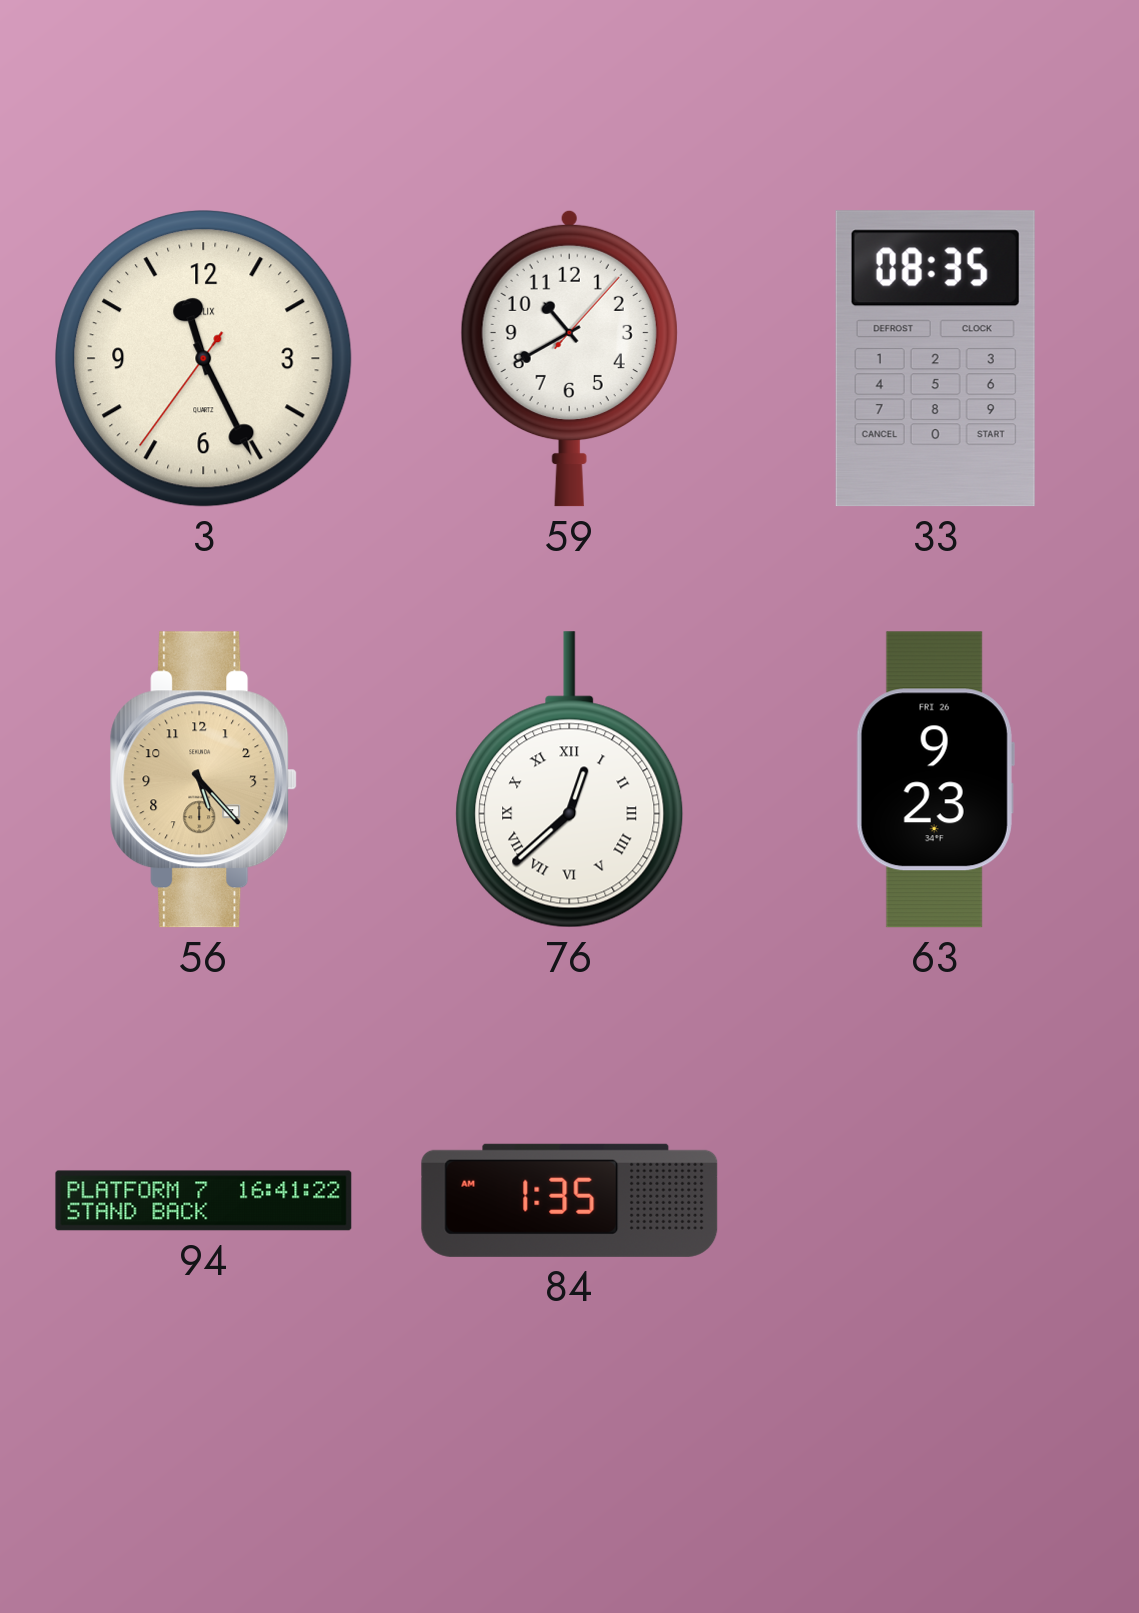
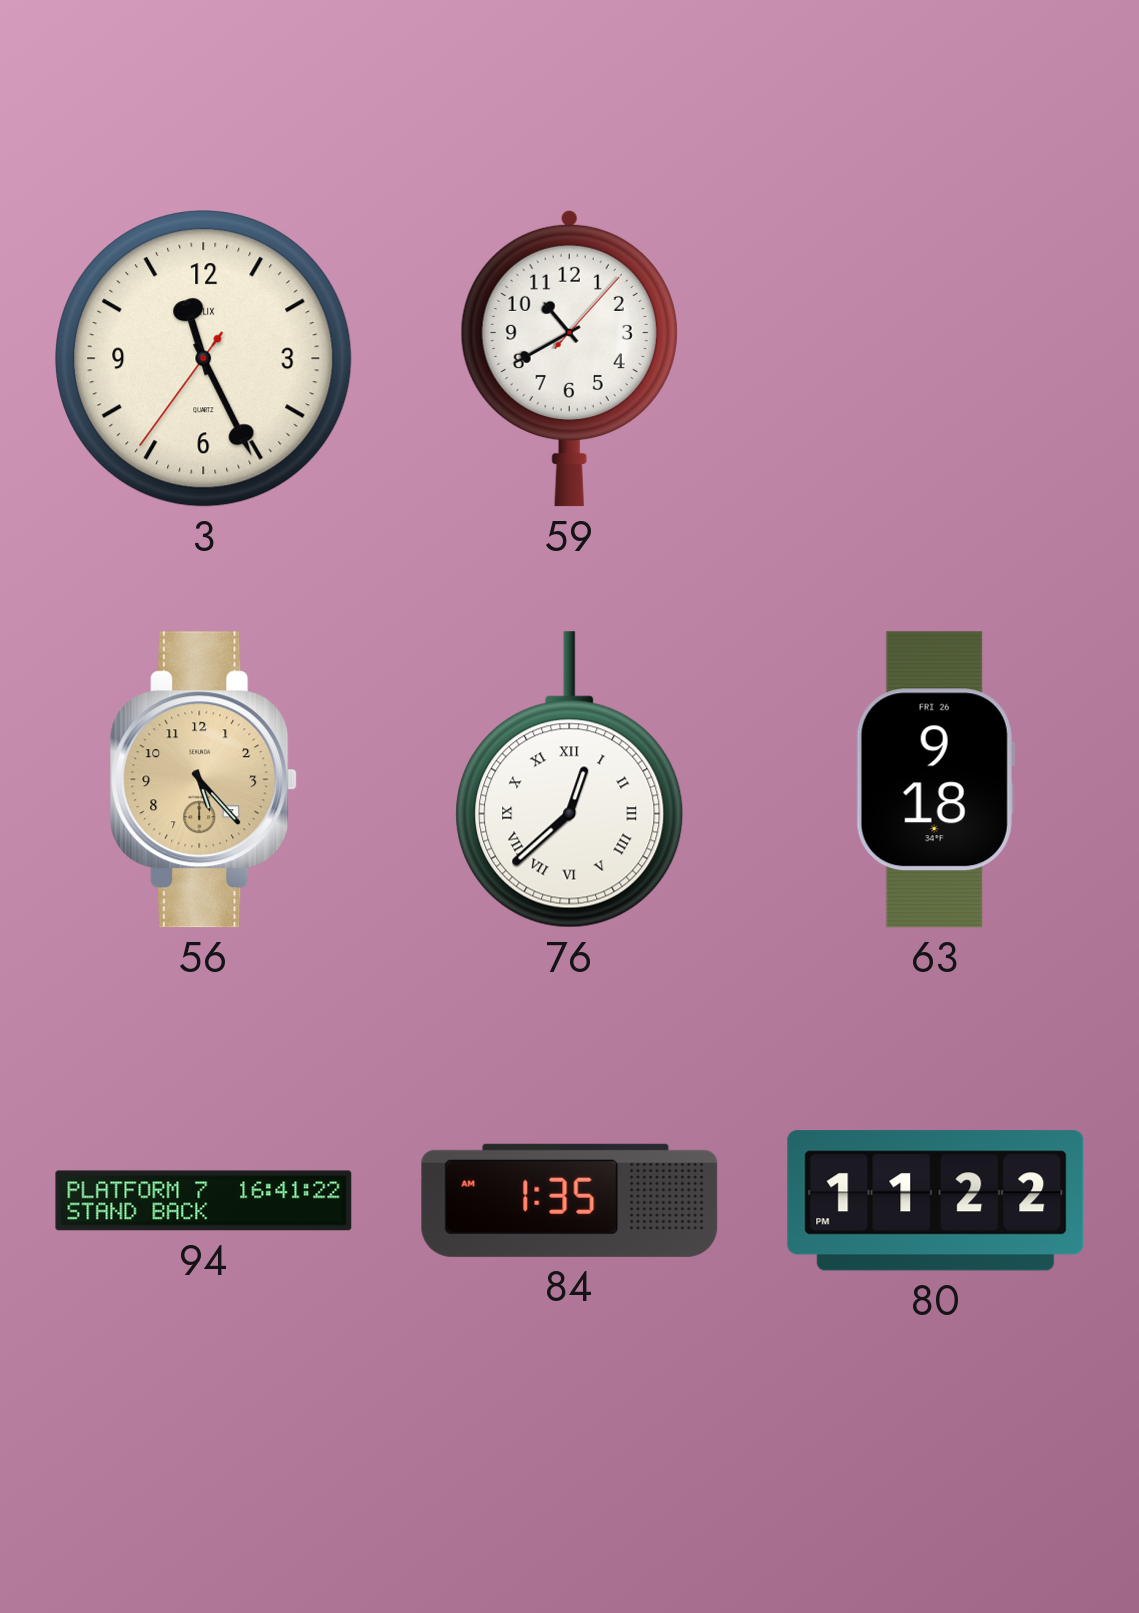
33: 08:35 -> none (935, 359)
63: 9:23 -> 9:18 (935, 780)
80: none -> 11:22 (936, 1201)
